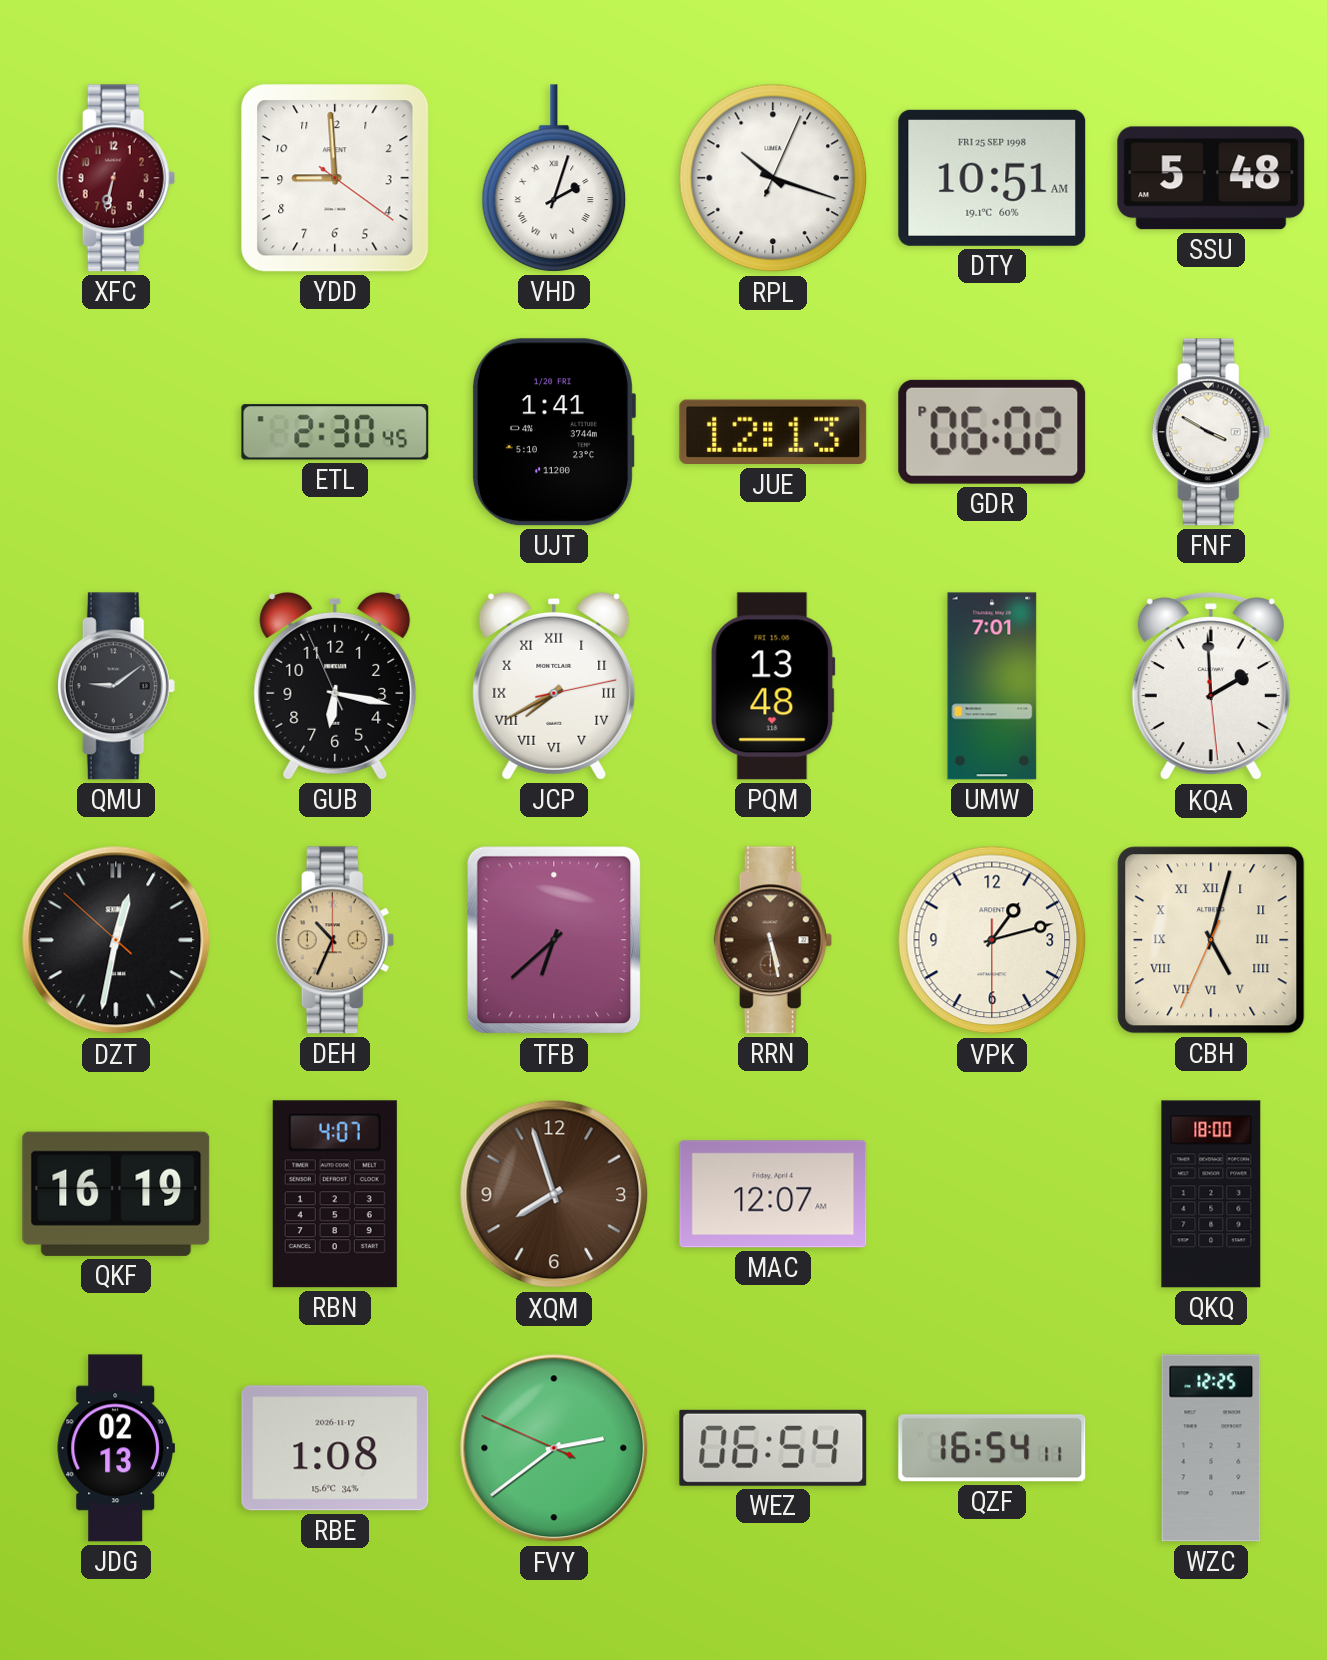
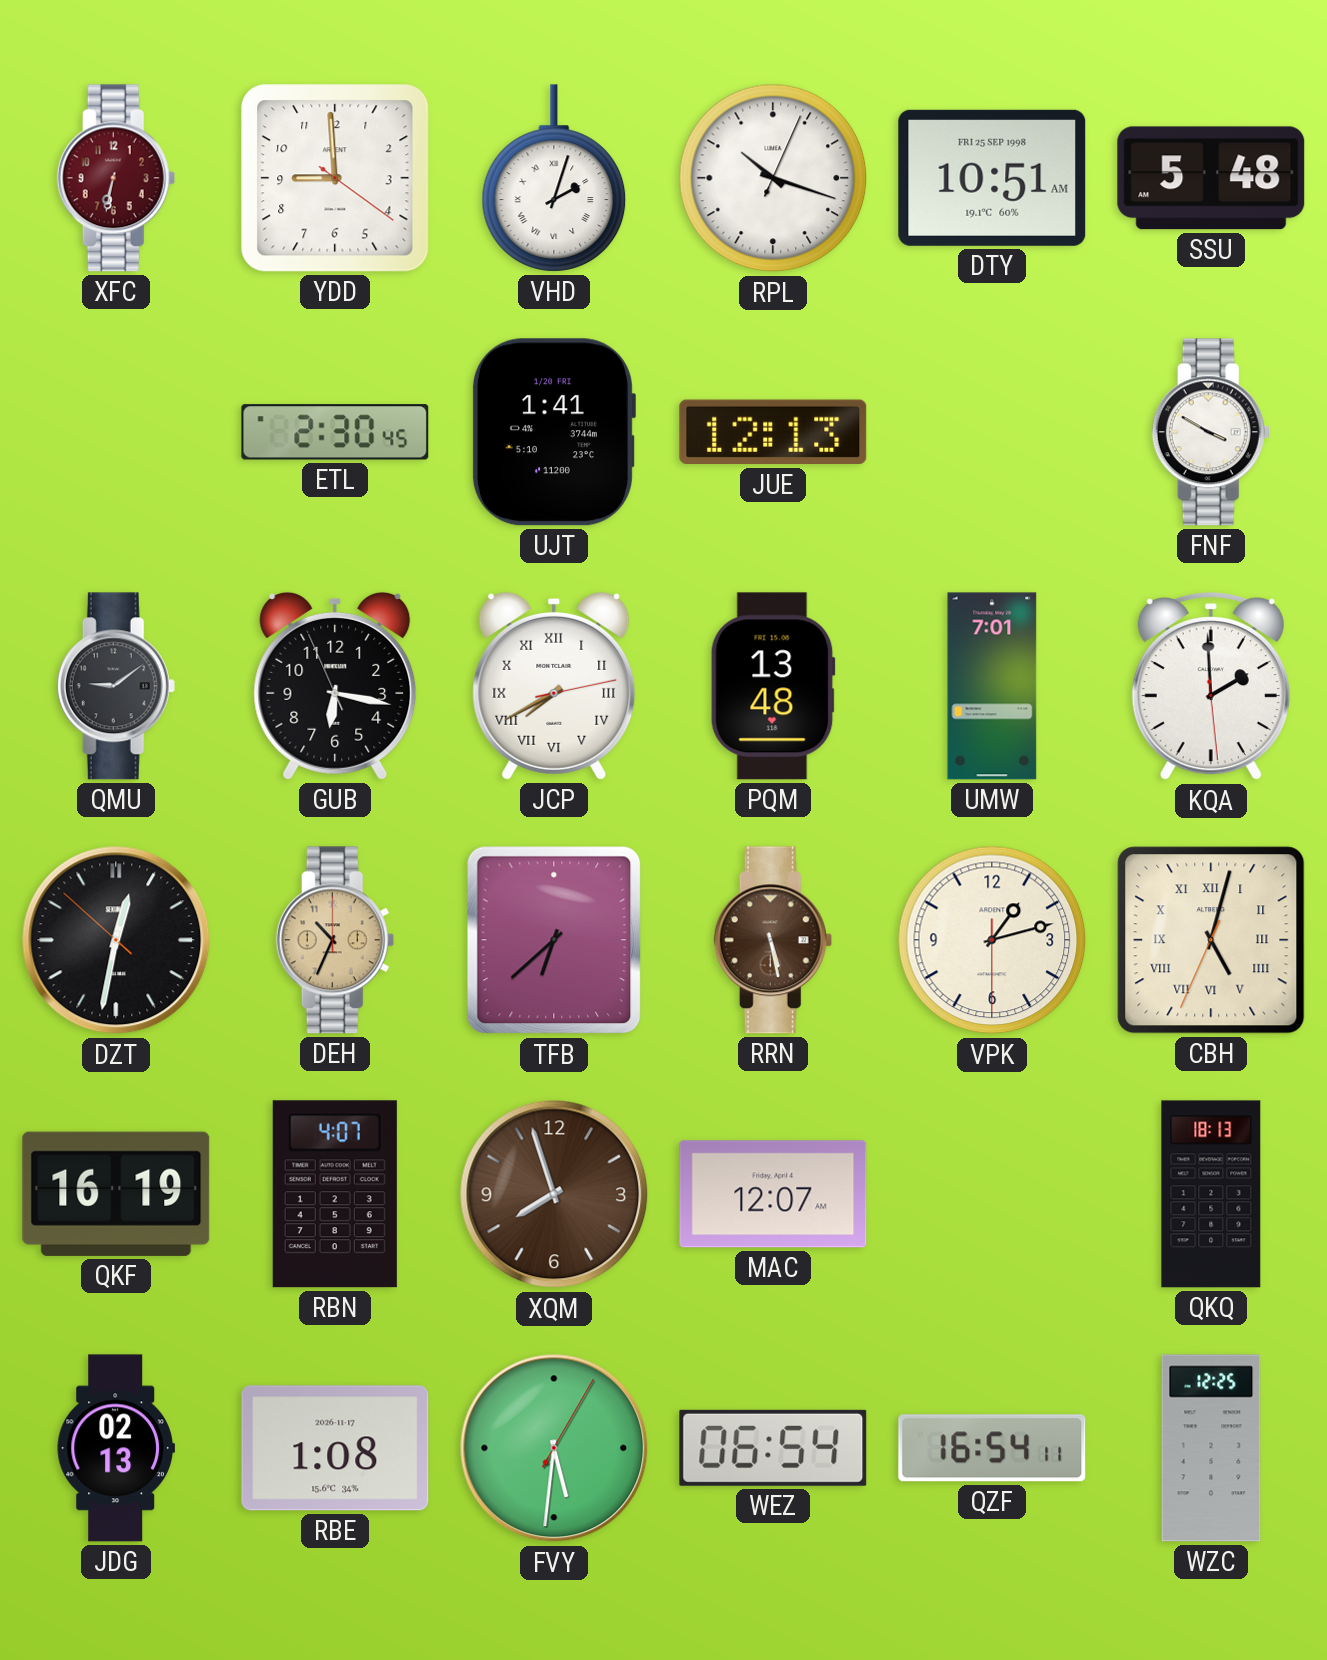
GDR: 06:02 -> none (992, 432)
QKQ: 18:00 -> 18:13 (1211, 1194)
FVY: 2:38 -> 5:31 (554, 1448)
